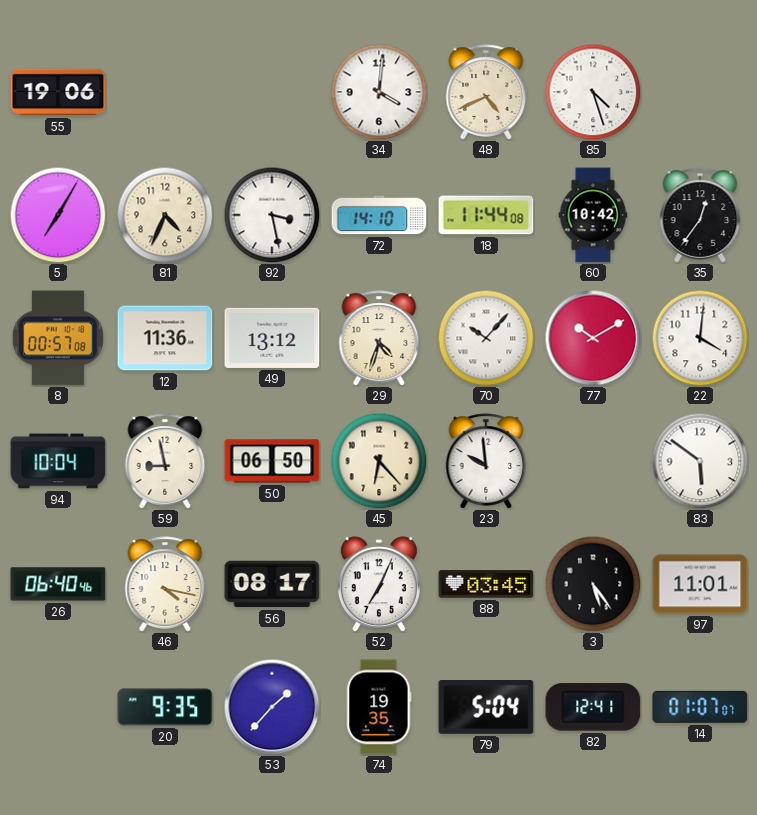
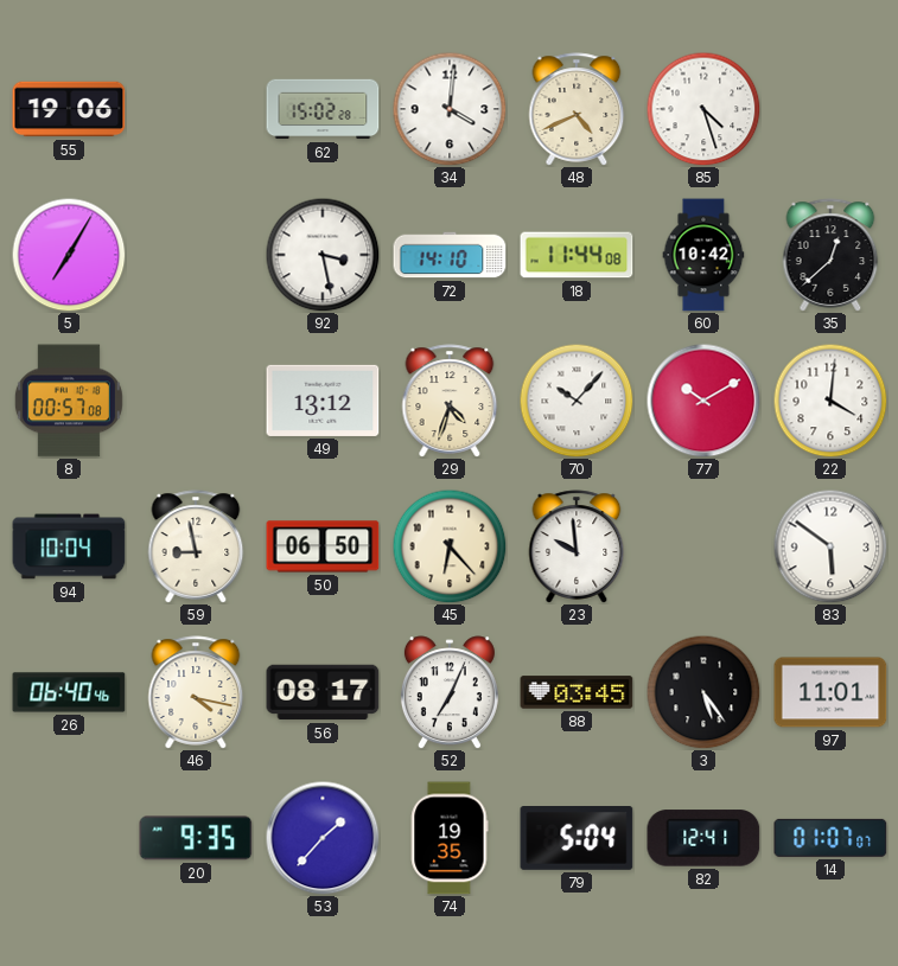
62: none -> 15:02 (323, 109)
81: 4:34 -> none (165, 215)
35: 12:36 -> 12:38 (830, 255)
12: 11:36 -> none (165, 338)
